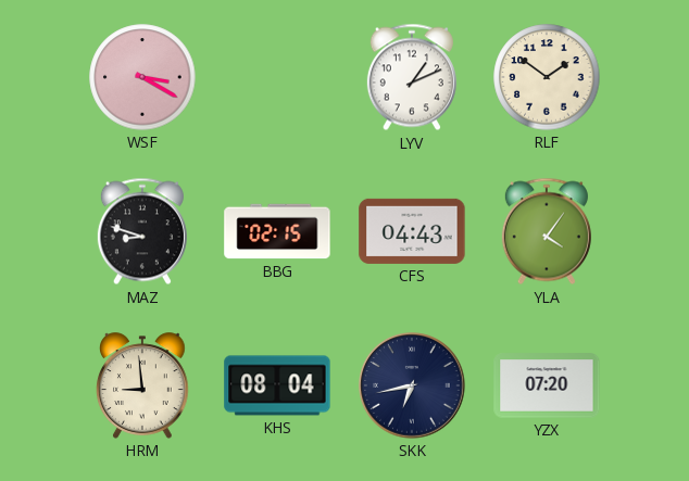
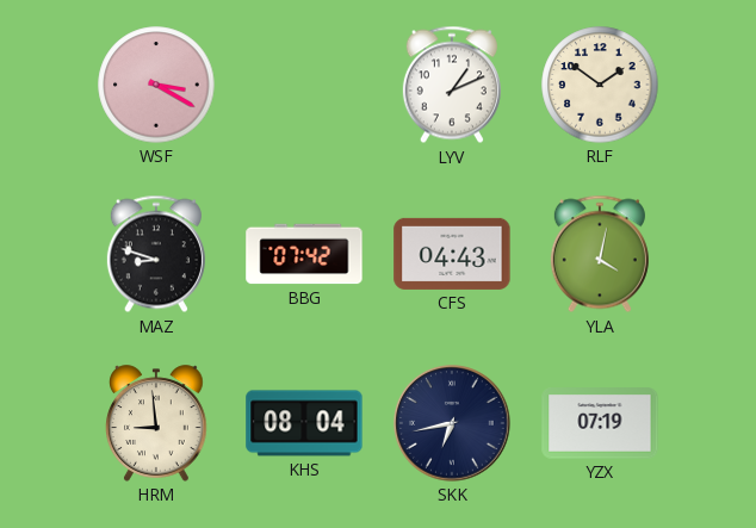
BBG: 02:15 -> 07:42 (304, 254)
YLA: 4:06 -> 4:02 (600, 254)
YZX: 07:20 -> 07:19 (600, 423)
